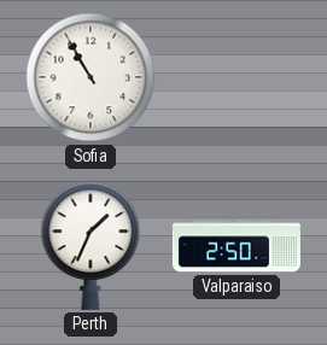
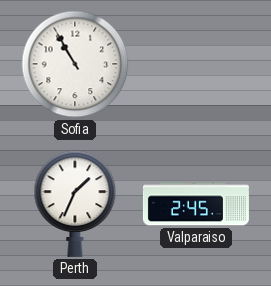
Valparaiso: 2:50 -> 2:45 (196, 204)
